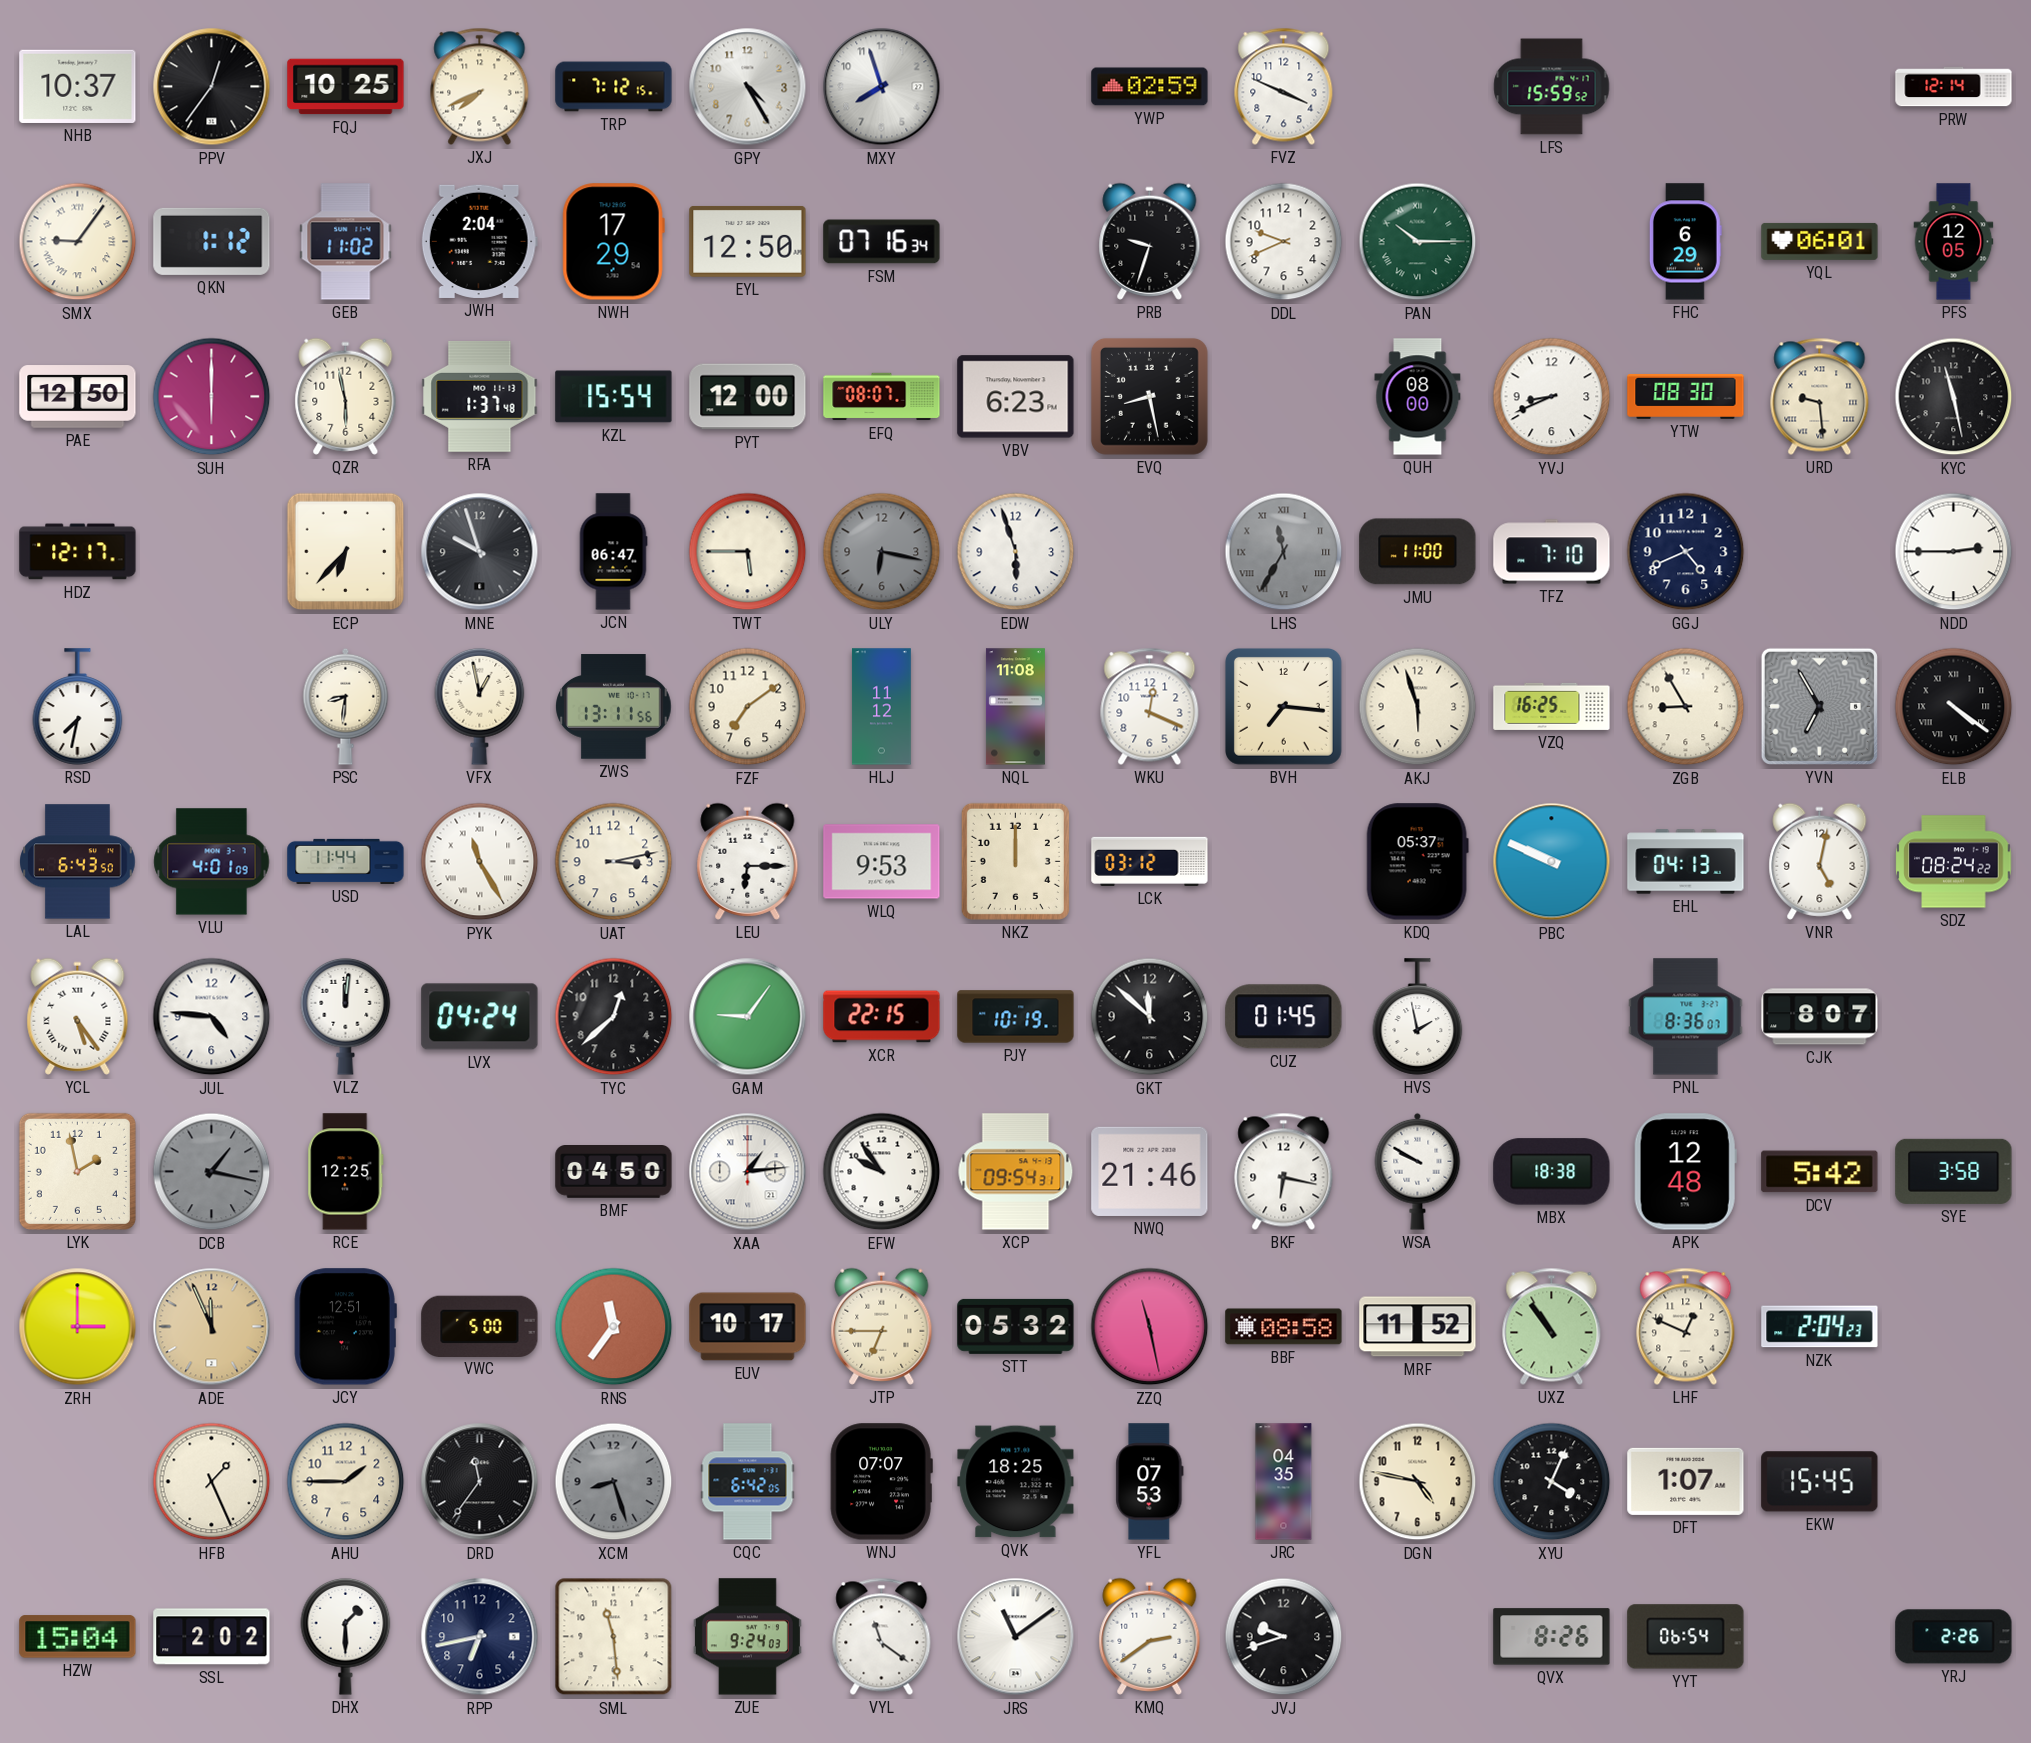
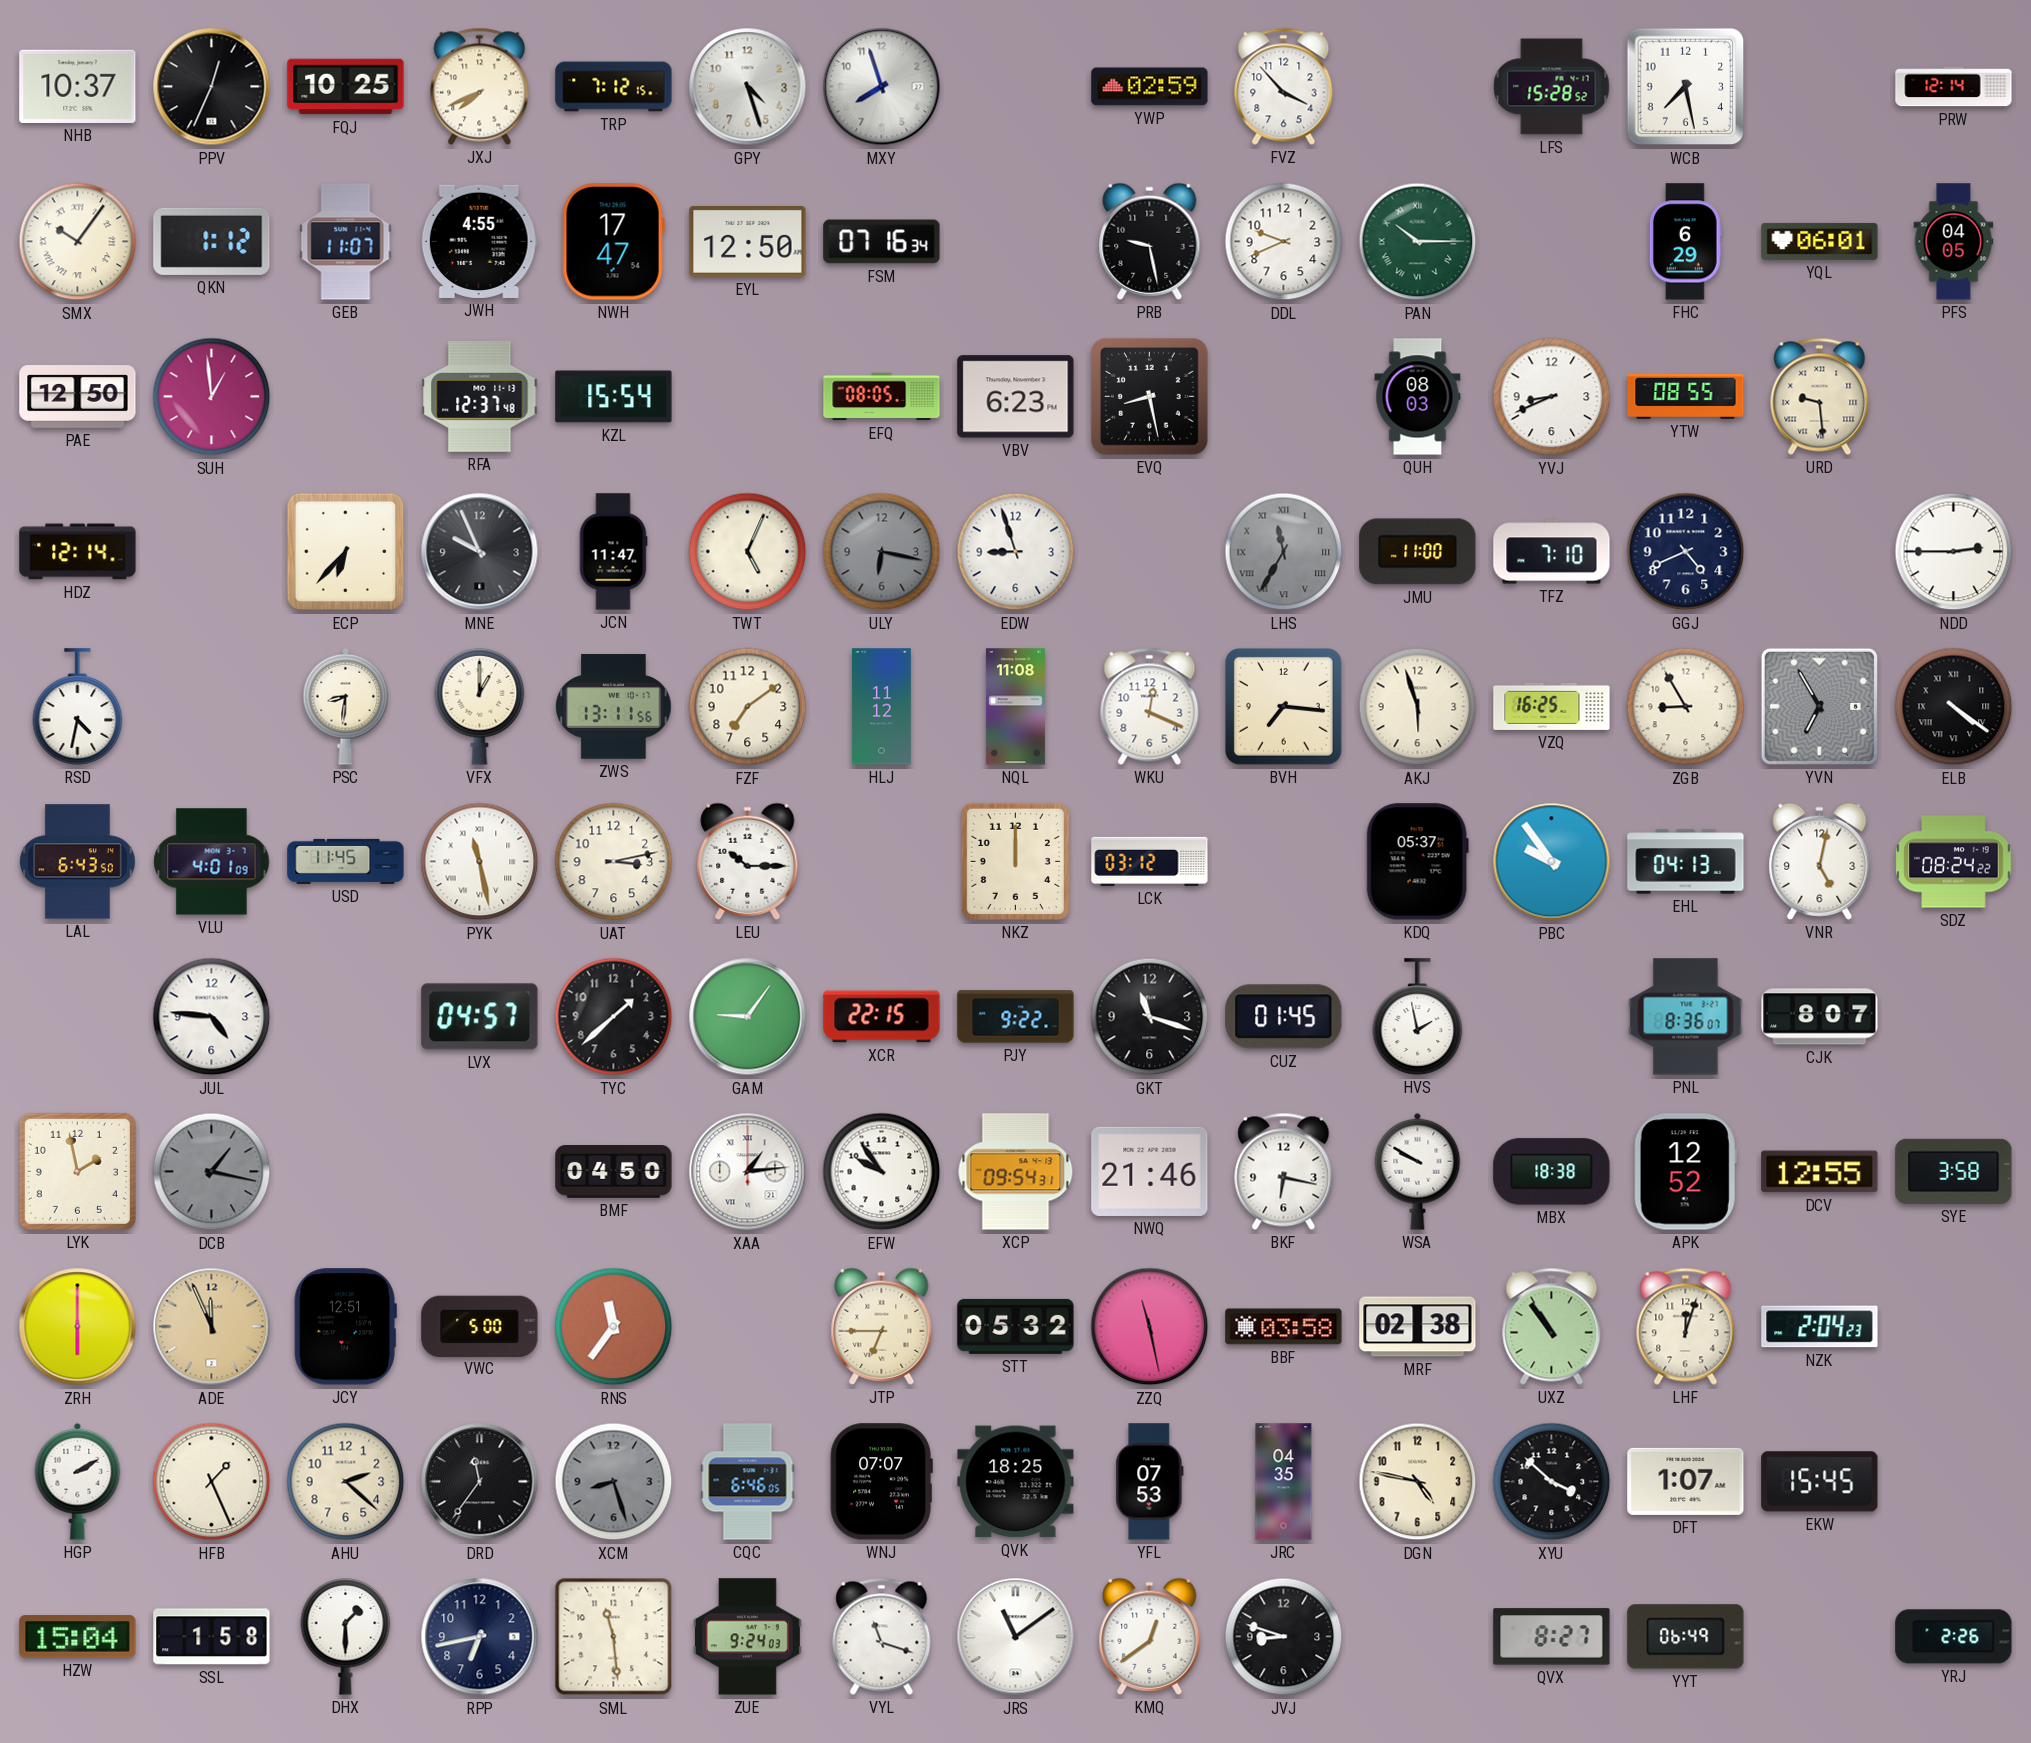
PPV: 12:36 -> 12:34 (212, 87)
GPY: 4:25 -> 4:27 (748, 87)
FVZ: 3:49 -> 3:53 (1284, 86)
LFS: 15:59 -> 15:28 (1552, 87)
WCB: none -> 7:28 (1686, 87)
SMX: 9:06 -> 10:06 (78, 242)
GEB: 11:02 -> 11:07 (346, 242)
JWH: 2:04 -> 4:55 (479, 241)
NWH: 17:29 -> 17:47 (613, 242)
PRB: 9:33 -> 9:28 (1150, 241)
PFS: 12:05 -> 04:05 (1954, 242)
SUH: 6:00 -> 12:59 (212, 397)
QZR: 5:58 -> none (346, 396)
RFA: 1:37 -> 12:37 (480, 396)
PYT: 12:00 -> none (748, 397)
EFQ: 08:07 -> 08:05 (882, 397)
QUH: 08:00 -> 08:03 (1418, 397)
YTW: 08:30 -> 08:55 (1686, 396)
KYC: 11:28 -> none (1954, 397)
HDZ: 12:17 -> 12:14 (78, 552)
MNE: 9:57 -> 9:56 (480, 552)
JCN: 06:47 -> 11:47 (613, 552)
TWT: 5:45 -> 5:04 (748, 552)
EDW: 5:57 -> 8:57 (1016, 552)
RSD: 7:32 -> 4:32 (78, 707)
VFX: 12:58 -> 1:00 (480, 706)
USD: 11:44 -> 11:45 (346, 861)
PYK: 11:25 -> 11:28 (480, 862)
LEU: 6:15 -> 10:15 (748, 861)
WLQ: 9:53 -> none (882, 862)
PBC: 9:49 -> 9:54 (1552, 862)
YCL: 5:24 -> none (78, 1016)
VLZ: 12:01 -> none (346, 1016)
LVX: 04:24 -> 04:57 (480, 1017)
TYC: 12:38 -> 1:38 (614, 1017)
PJY: 10:19 -> 9:22 (1016, 1017)
GKT: 11:52 -> 11:18 (1150, 1017)
RCE: 12:25 -> none (346, 1172)
APK: 12:48 -> 12:52 (1685, 1172)
DCV: 5:42 -> 12:55 (1820, 1172)
ZRH: 3:00 -> 6:00 (78, 1327)
EUV: 10:17 -> none (748, 1327)
BBF: 08:58 -> 03:58 (1284, 1327)
MRF: 11:52 -> 02:38 (1418, 1327)
LHF: 12:49 -> 12:03 (1686, 1326)
HGP: none -> 2:10 (78, 1481)
AHU: 1:45 -> 2:22 (346, 1482)
CQC: 6:42 -> 6:46 (748, 1482)
XYU: 4:04 -> 3:52 (1552, 1482)
SSL: 2:02 -> 1:58 (212, 1637)
VYL: 11:21 -> 11:18 (882, 1636)
KMQ: 2:39 -> 12:39 (1150, 1636)
JVJ: 9:42 -> 8:48 (1284, 1637)
QVX: 8:26 -> 8:27 (1552, 1637)
YYT: 06:54 -> 06:49 (1686, 1637)
